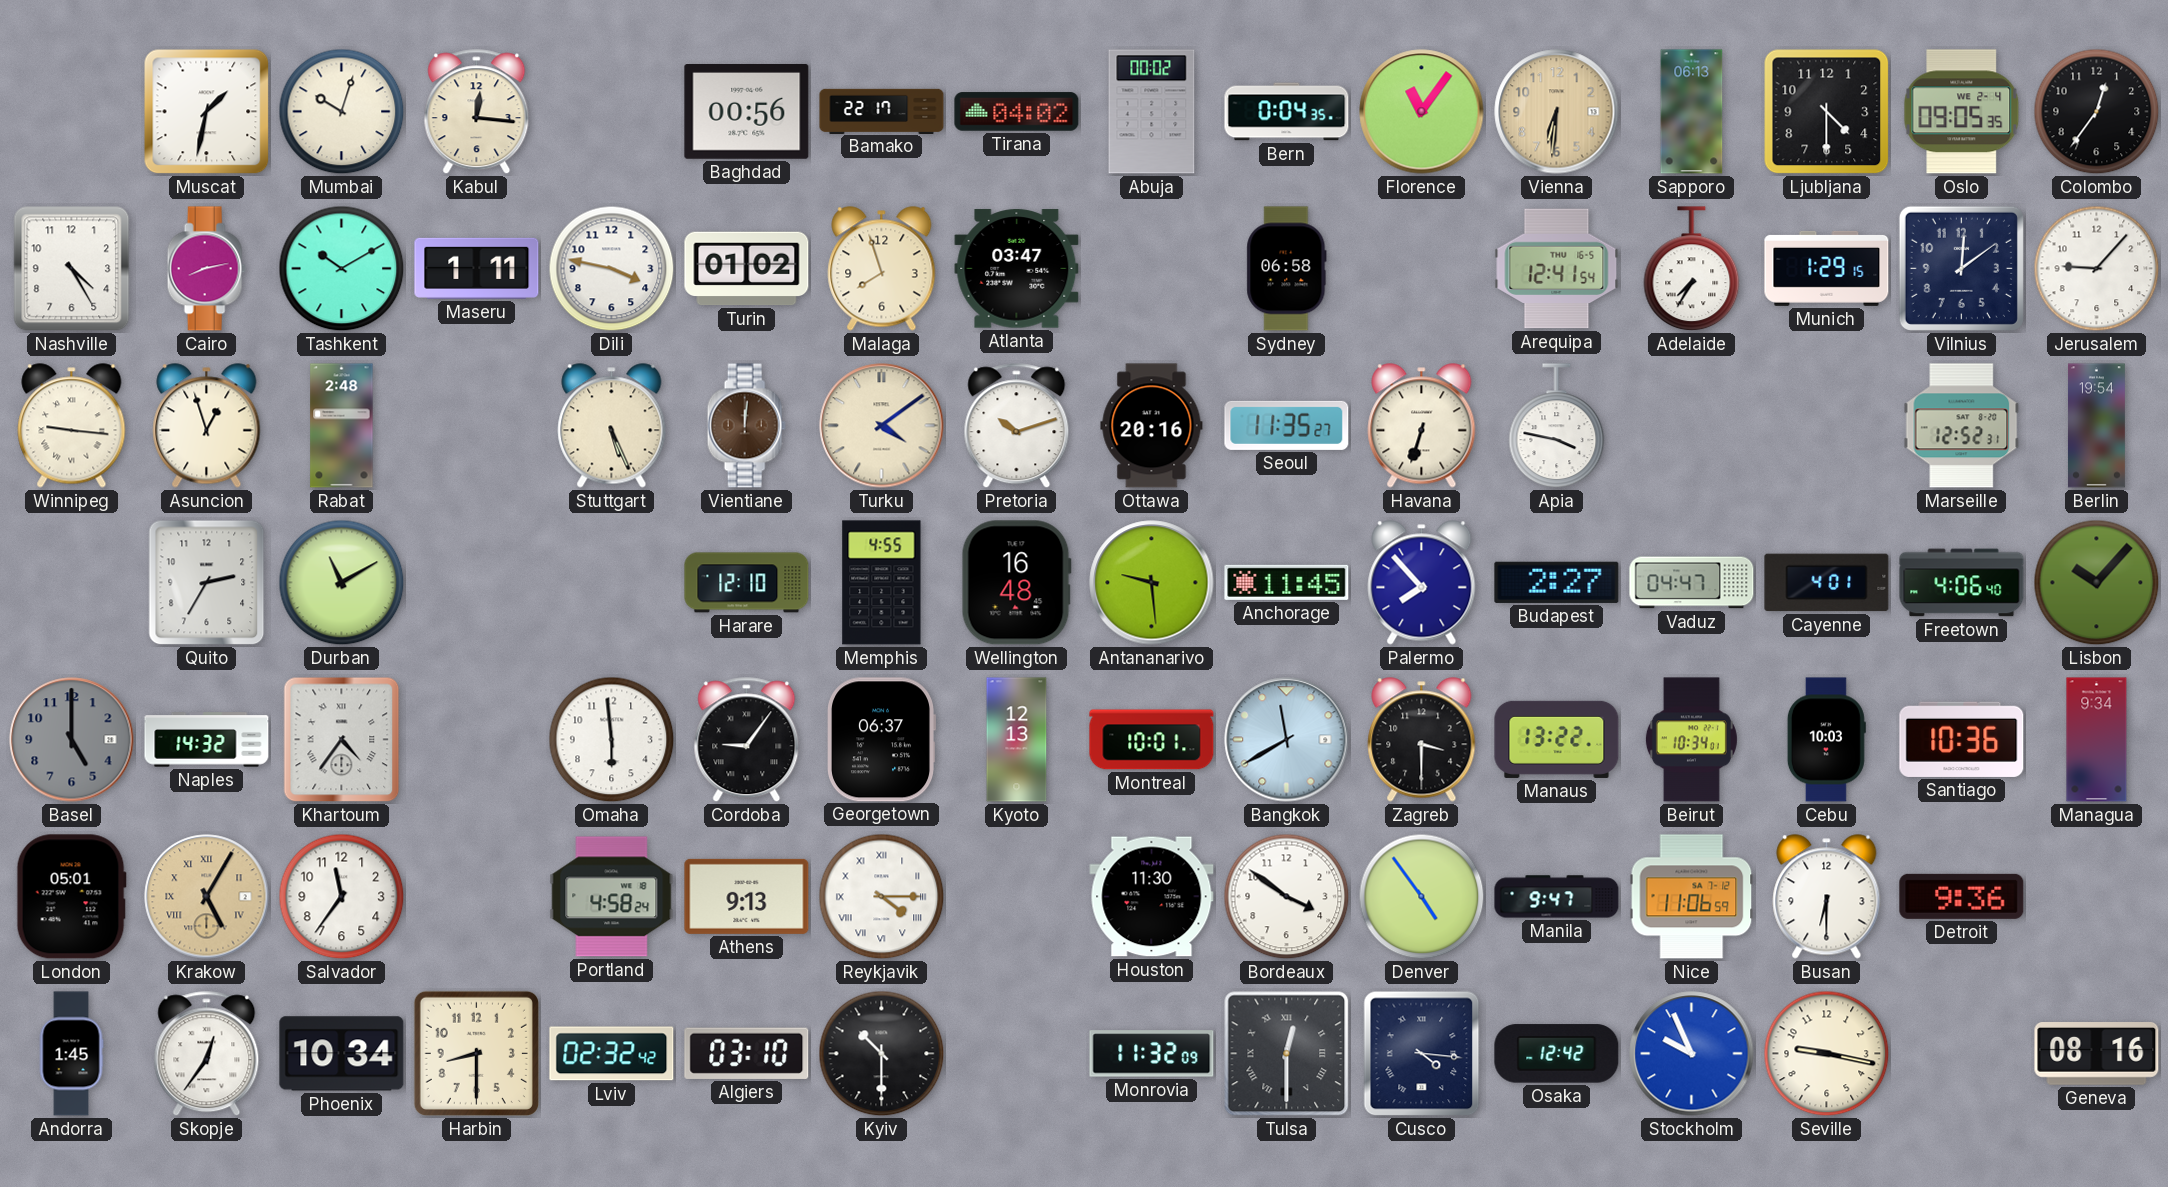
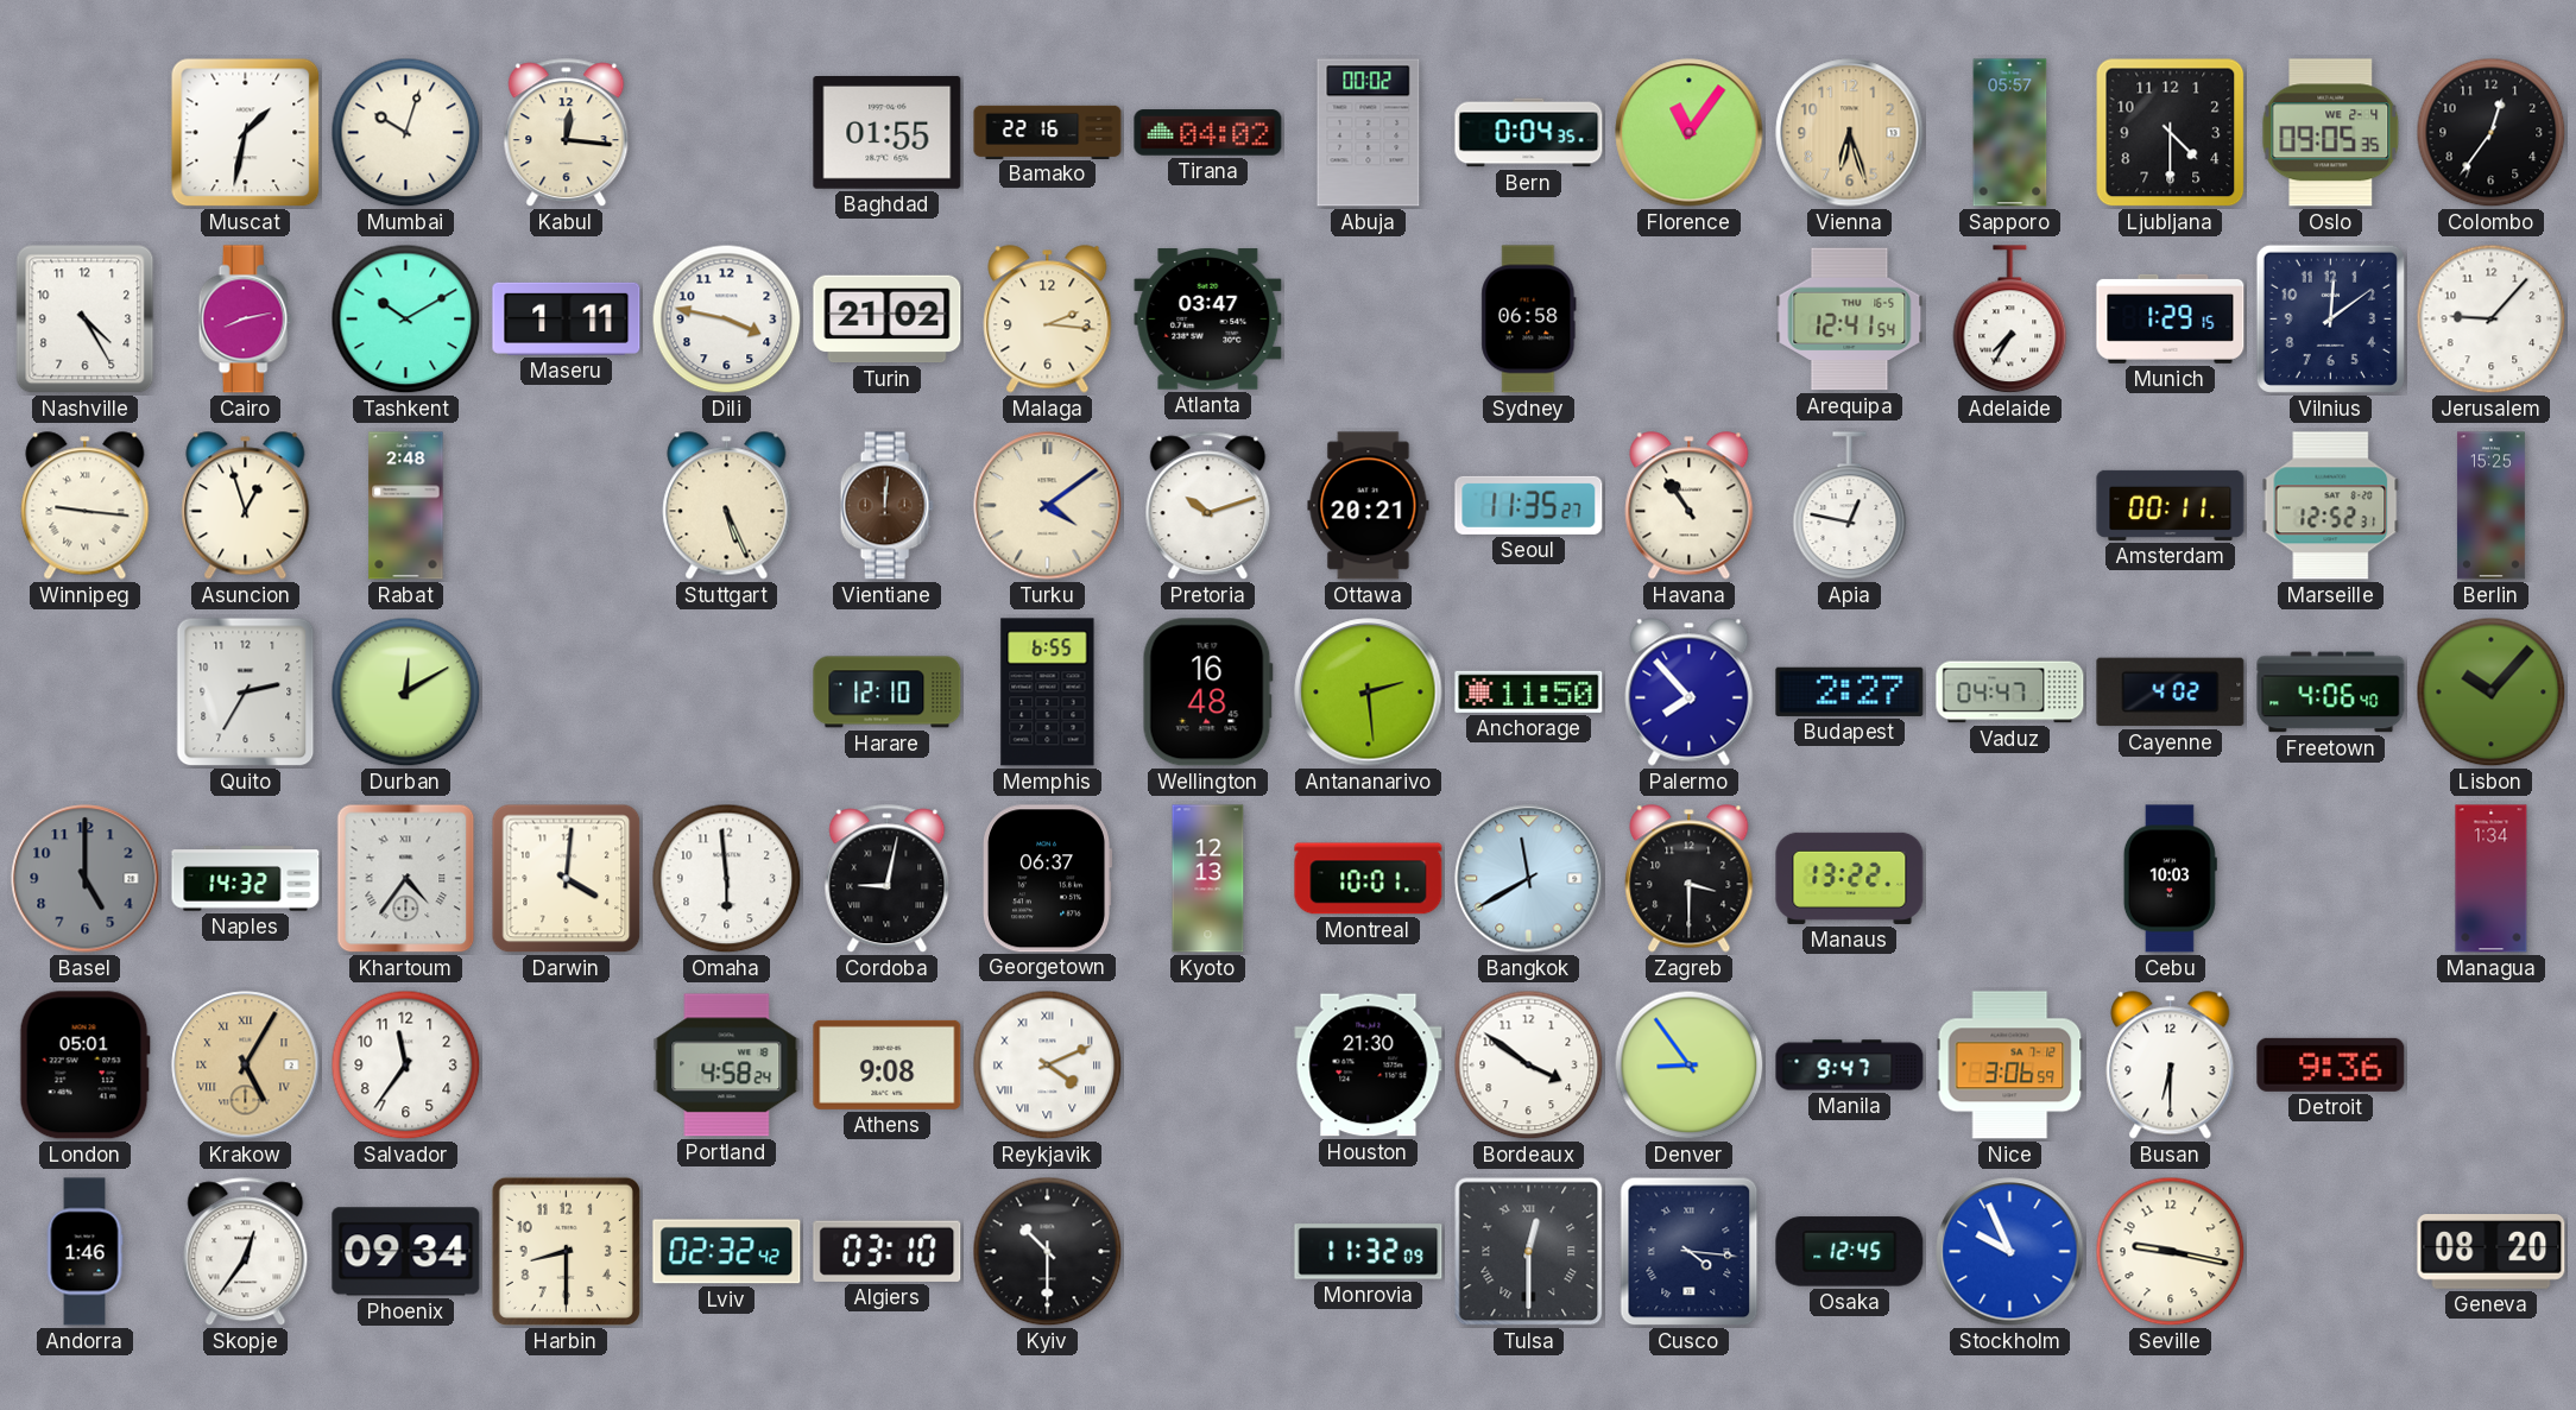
Baghdad: 00:56 -> 01:55 (888, 133)
Bamako: 22:17 -> 22:16 (1048, 132)
Vienna: 6:31 -> 6:27 (1850, 133)
Sapporo: 06:13 -> 05:57 (2010, 133)
Turin: 01:02 -> 21:02 (888, 320)
Malaga: 7:57 -> 2:16 (1048, 320)
Ottawa: 20:16 -> 20:21 (1369, 506)
Havana: 6:33 -> 10:54 (1690, 506)
Apia: 3:47 -> 12:47 (1850, 506)
Amsterdam: none -> 00:11 (2171, 505)
Berlin: 19:54 -> 15:25 (2490, 506)
Durban: 11:10 -> 12:10 (406, 693)
Memphis: 4:55 -> 6:55 (1048, 693)
Antananarivo: 9:29 -> 2:29 (1369, 693)
Anchorage: 11:45 -> 11:50 (1529, 691)
Cayenne: 4:01 -> 4:02 (2171, 693)
Darwin: none -> 4:01 (567, 879)
Cordoba: 9:06 -> 9:02 (888, 879)
Beirut: 10:34 -> none (1691, 740)
Santiago: 10:36 -> none (1962, 739)
Managua: 9:34 -> 1:34 (2492, 879)
Athens: 9:13 -> 9:08 (888, 1064)
Reykjavik: 4:15 -> 4:11 (1048, 1066)
Houston: 11:30 -> 21:30 (1369, 1066)
Denver: 4:54 -> 8:54 (1690, 1066)
Nice: 11:06 -> 3:06 (2010, 1066)
Andorra: 1:45 -> 1:46 (84, 1252)
Phoenix: 10:34 -> 09:34 (406, 1252)
Osaka: 12:42 -> 12:45 (1850, 1252)
Geneva: 08:16 -> 08:20 (2492, 1252)
